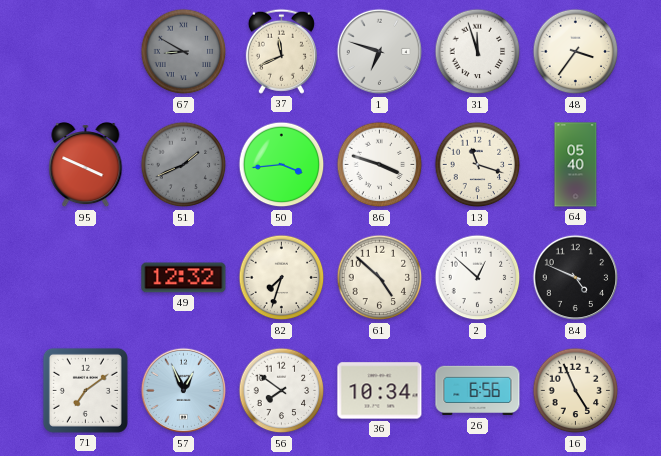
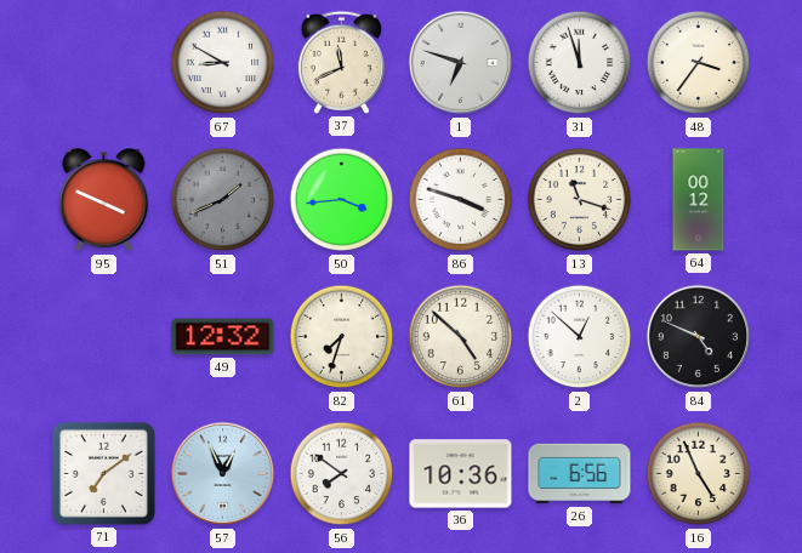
67 dial: grey -> white (223, 63)
64: 05:40 -> 00:12 (699, 200)
36: 10:34 -> 10:36 (461, 474)
